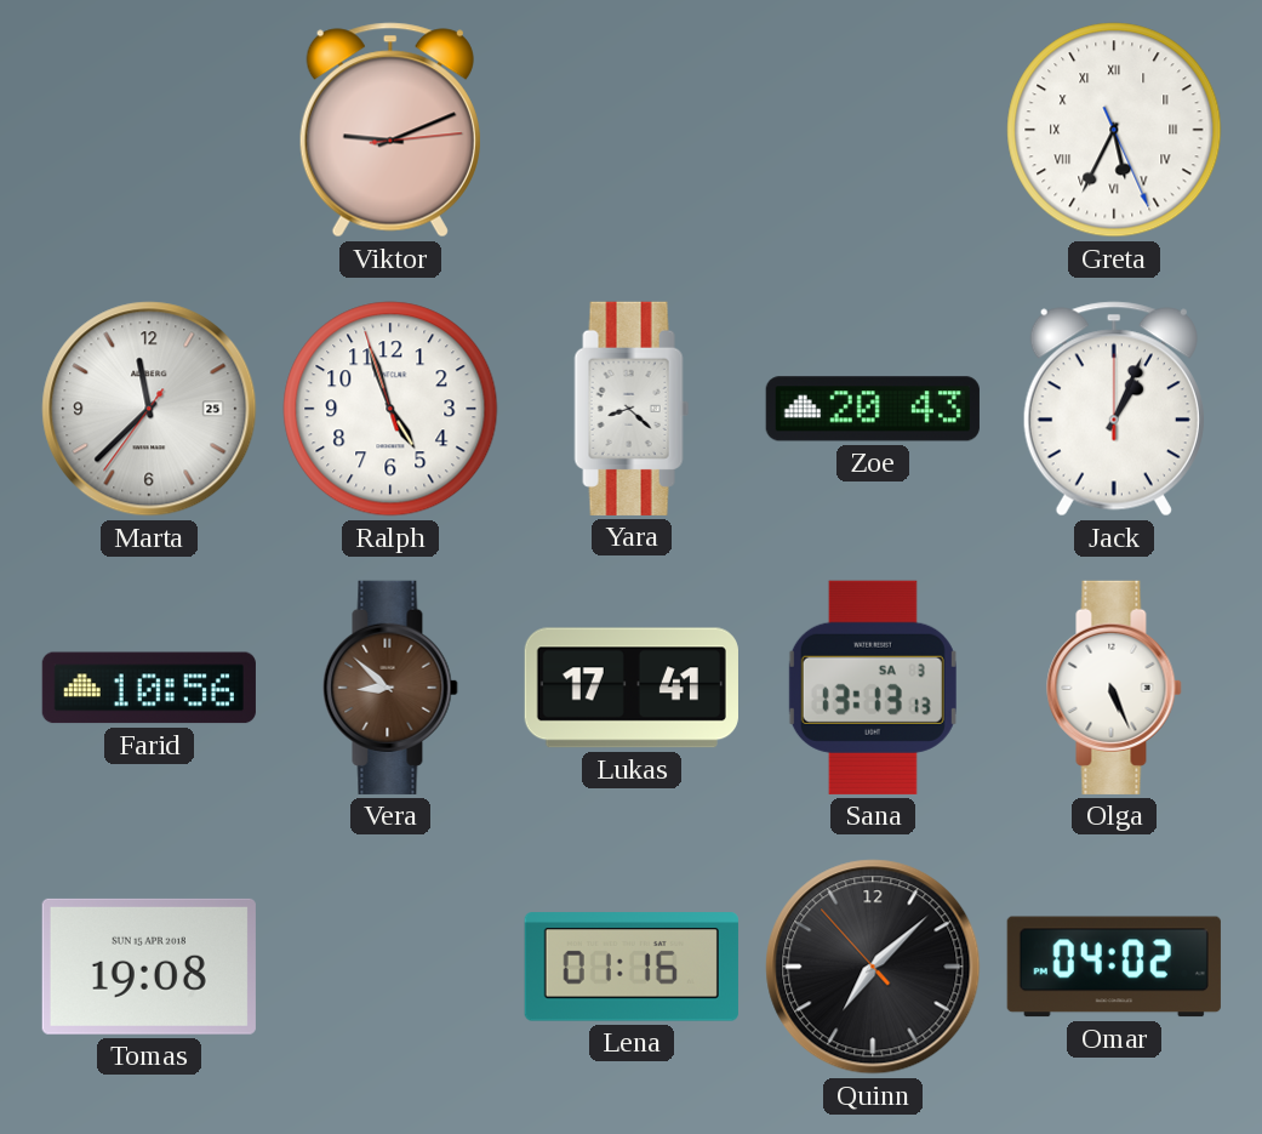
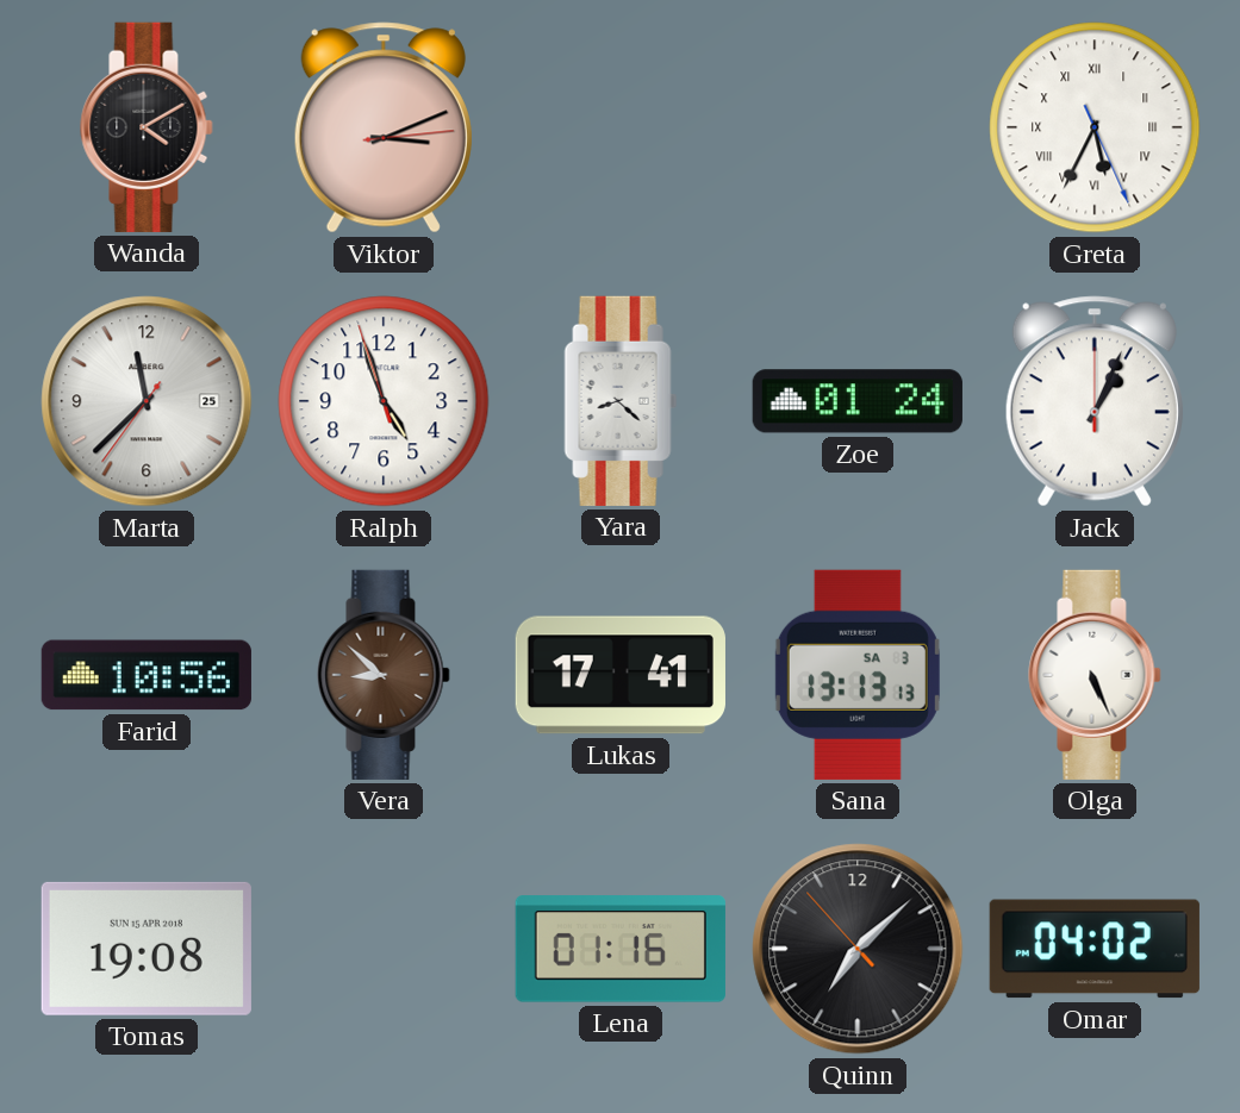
Wanda: none -> 4:10 (147, 127)
Viktor: 9:11 -> 3:11 (384, 127)
Zoe: 20:43 -> 01:24 (858, 401)
